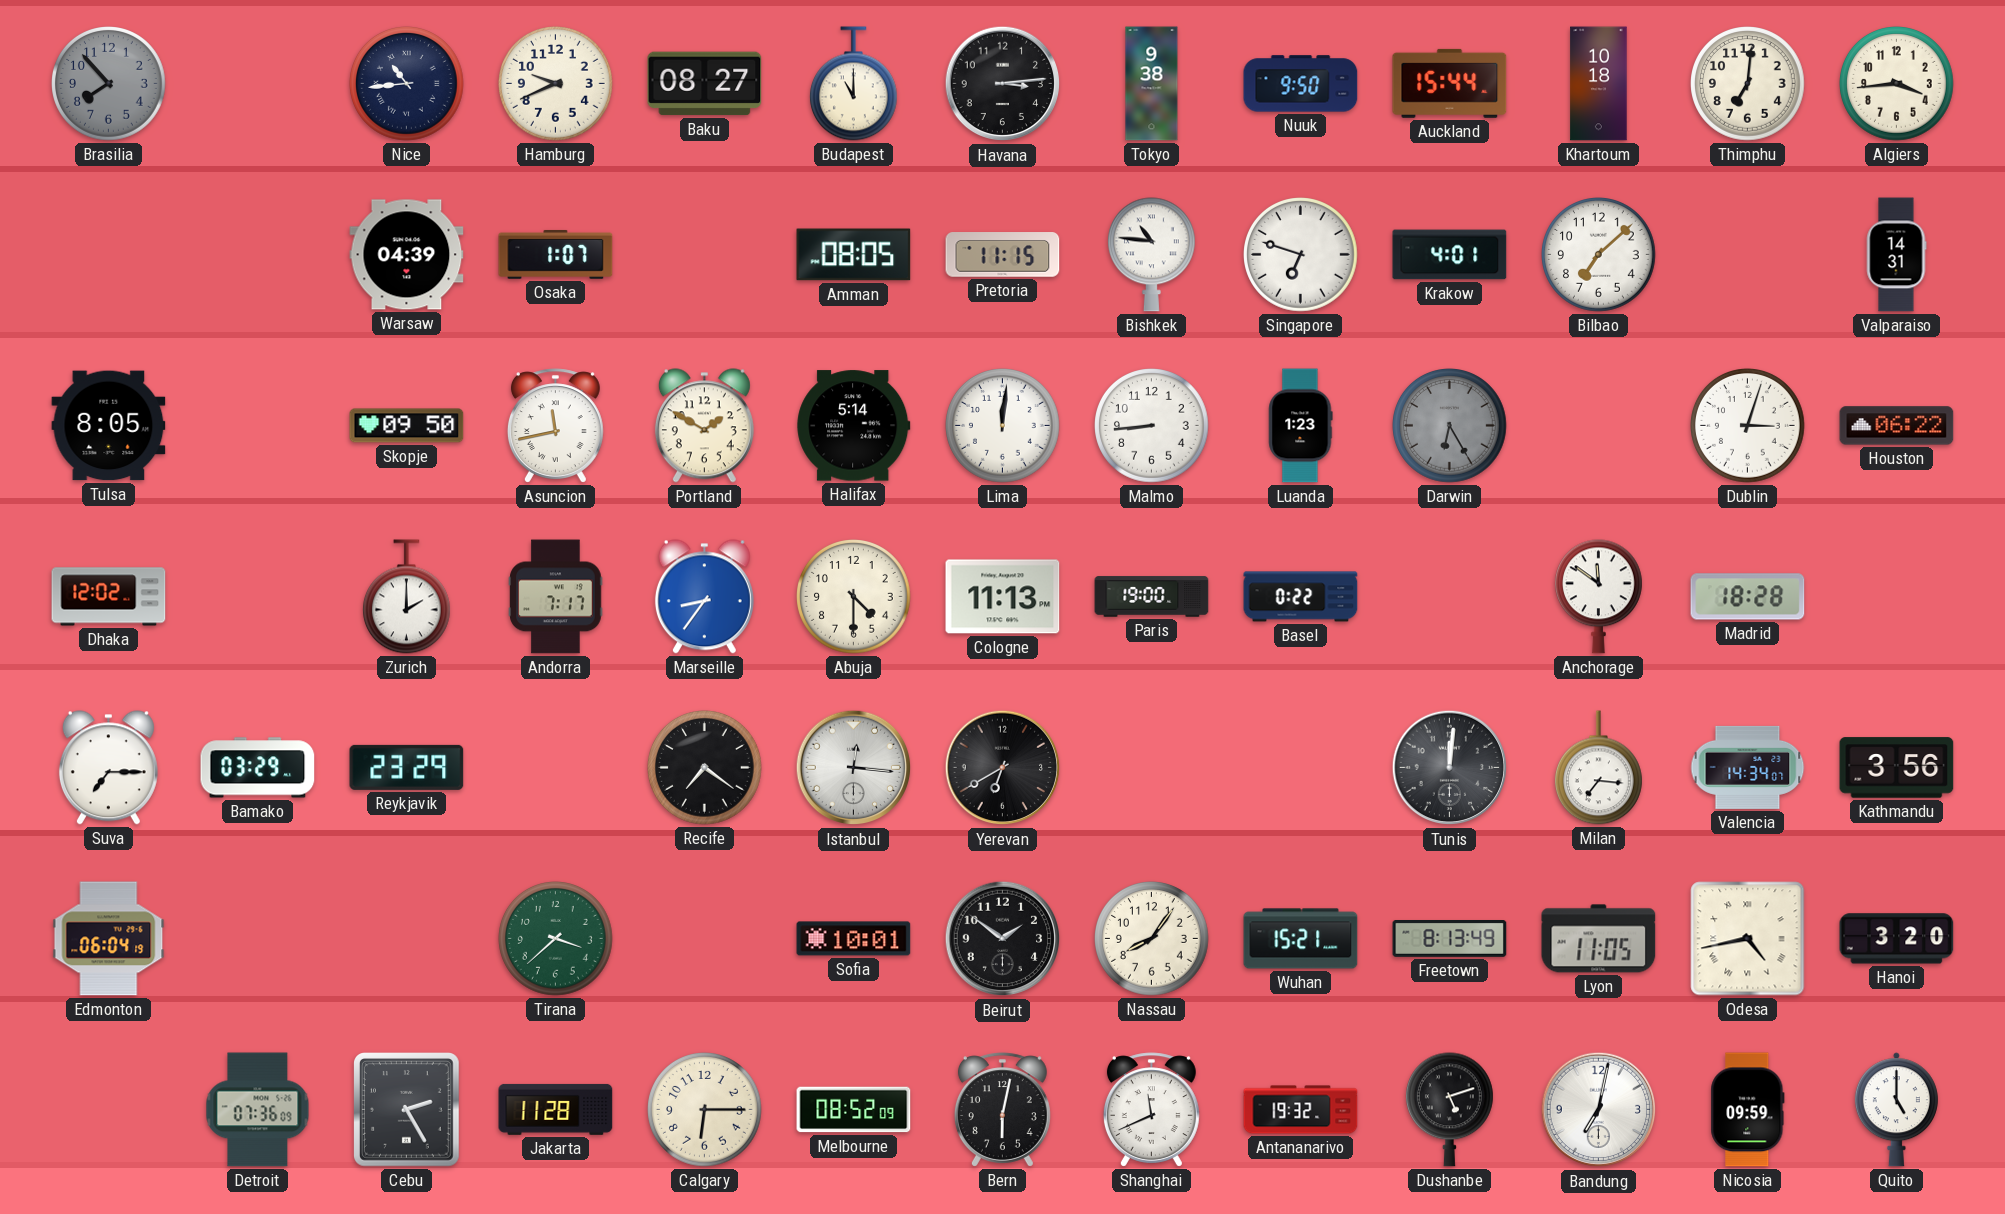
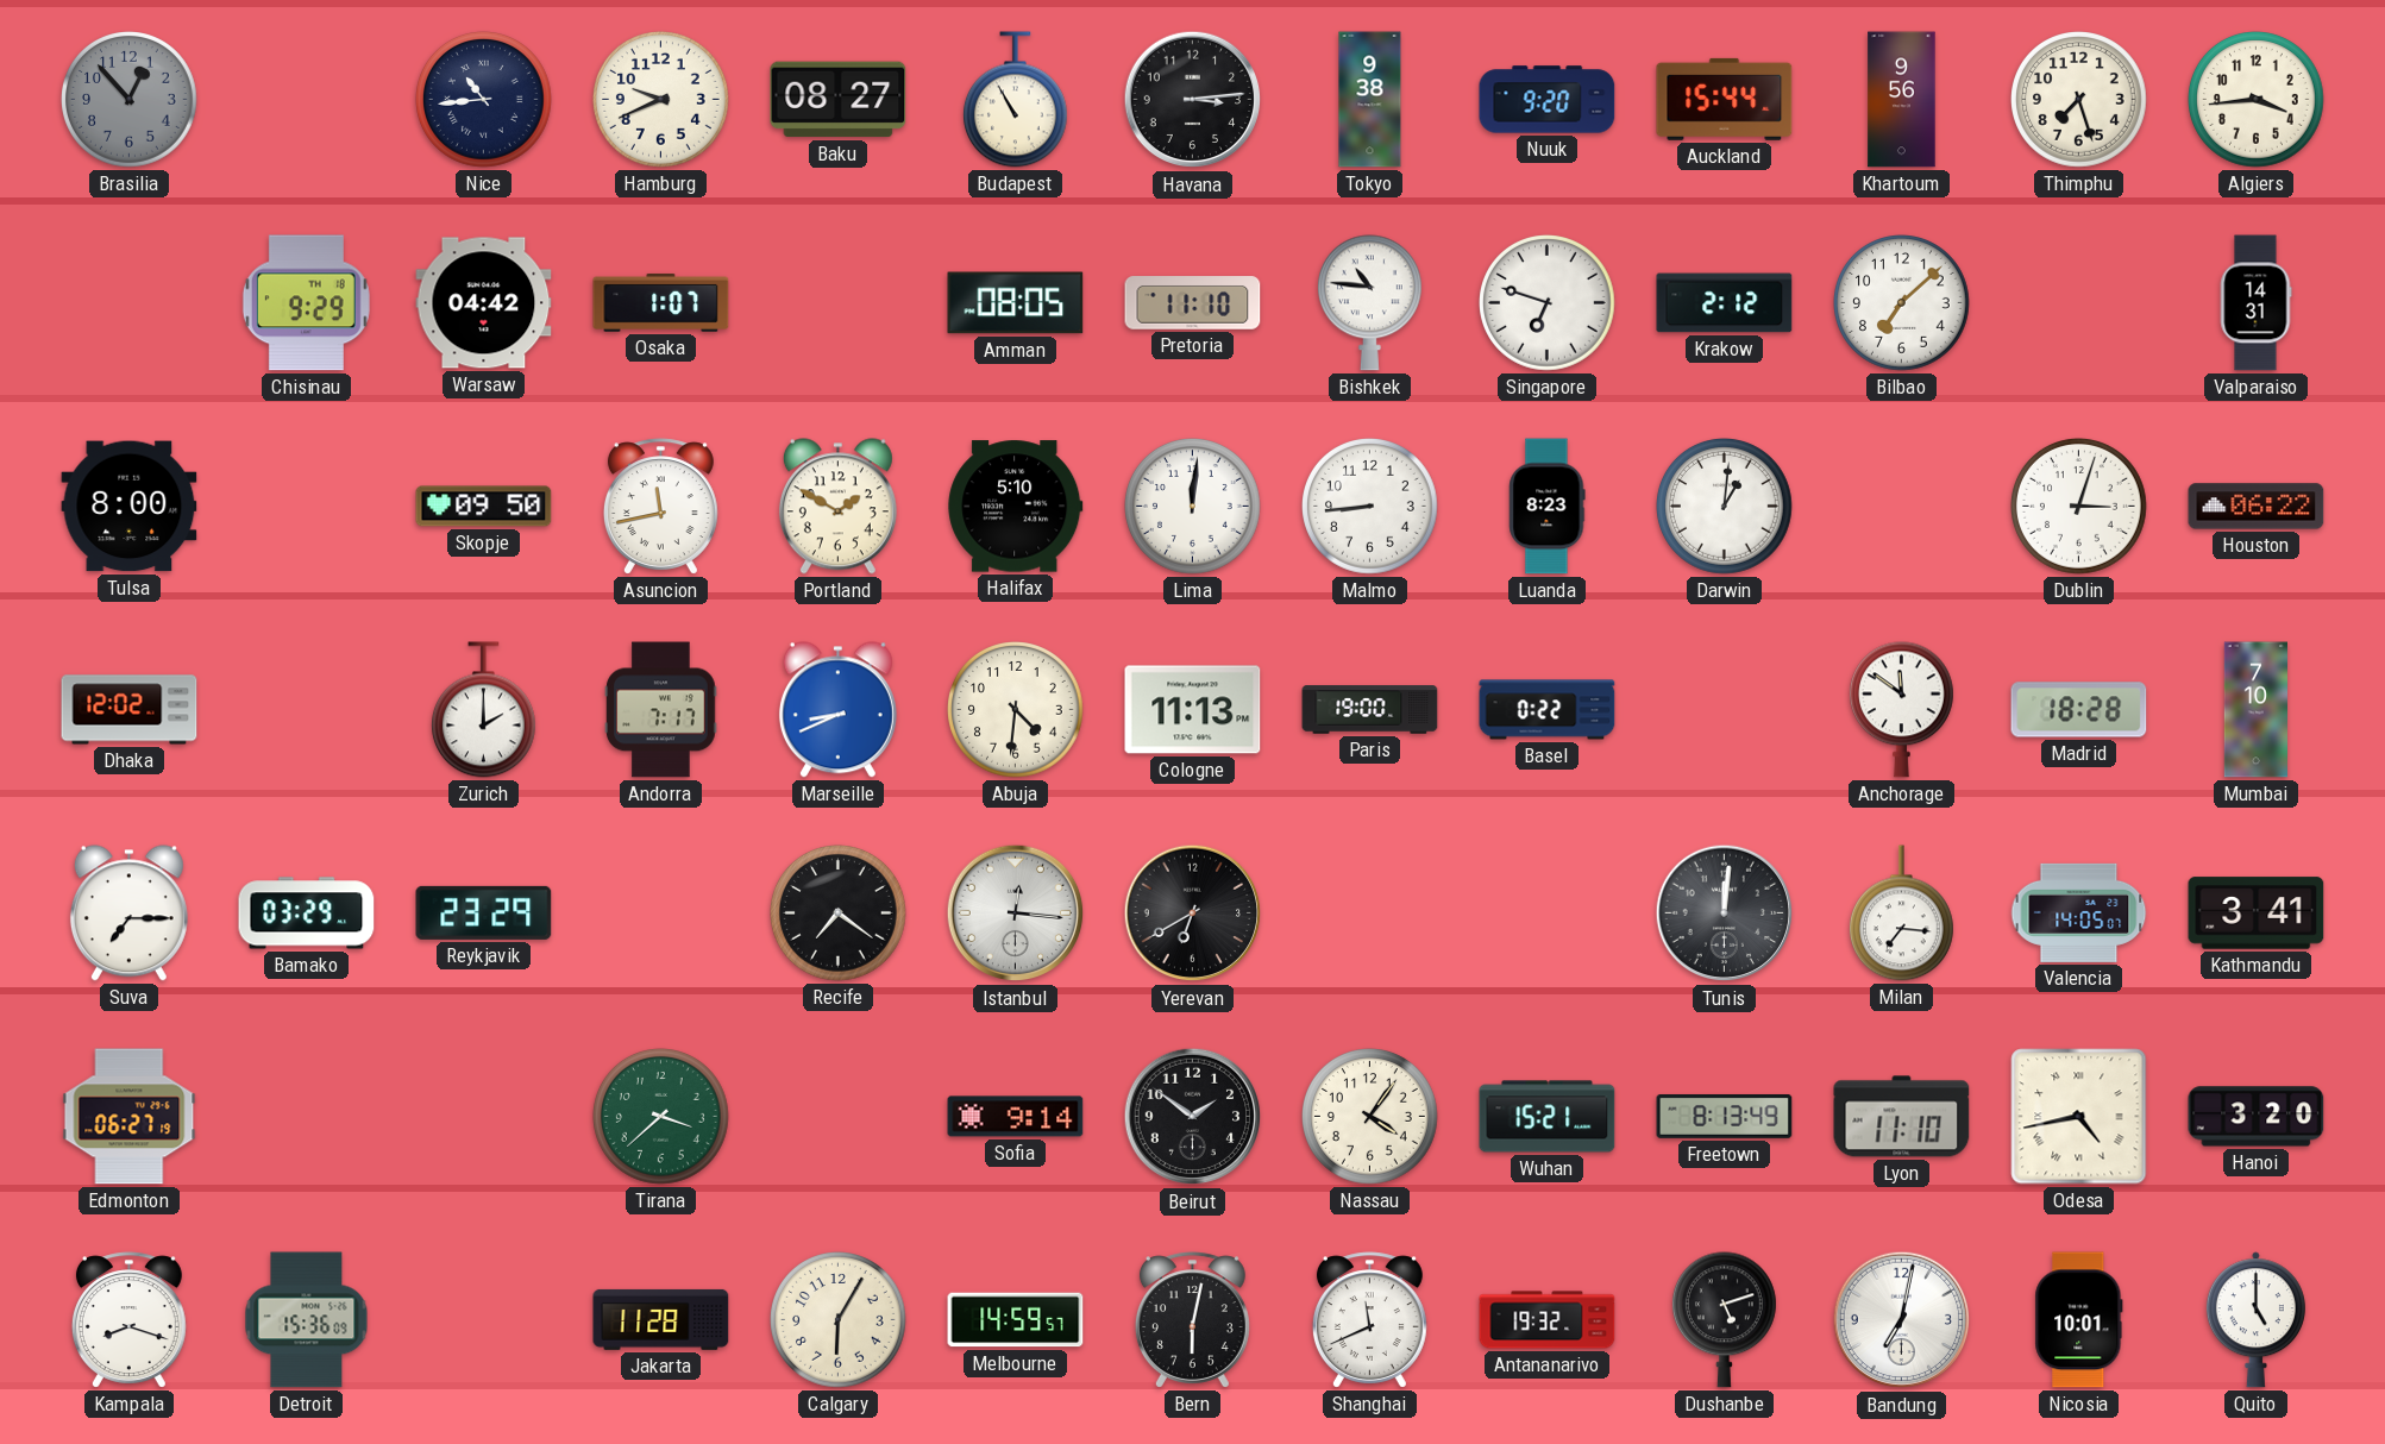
Brasilia: 7:53 -> 12:53 (130, 100)
Budapest: 11:00 -> 10:55 (1015, 100)
Nuuk: 9:50 -> 9:20 (1548, 100)
Khartoum: 10:18 -> 9:56 (1902, 100)
Thimphu: 7:01 -> 7:27 (2079, 100)
Chisinau: none -> 9:29 (306, 303)
Warsaw: 04:39 -> 04:42 (484, 303)
Pretoria: 11:15 -> 11:10 (1193, 303)
Krakow: 4:01 -> 2:12 (1725, 303)
Tulsa: 8:05 -> 8:00 (130, 507)
Halifax: 5:14 -> 5:10 (1016, 507)
Luanda: 1:23 -> 8:23 (1548, 507)
Darwin: 6:25 -> 1:01 (1725, 507)
Darwin dial: grey -> white (1725, 507)
Marseille: 8:36 -> 8:41 (837, 710)
Abuja: 4:30 -> 4:31 (1016, 710)
Mumbai: none -> 7:10 (2257, 710)
Valencia: 14:34 -> 14:05 (2079, 912)
Kathmandu: 3:56 -> 3:41 (2257, 914)
Edmonton: 06:04 -> 06:27 (130, 1117)
Sofia: 10:01 -> 9:14 (1016, 1117)
Nassau: 8:06 -> 4:06 (1370, 1117)
Lyon: 11:05 -> 11:10 (1902, 1117)
Kampala: none -> 8:18 (128, 1320)
Detroit: 07:36 -> 15:36 (307, 1320)
Cebu: 2:25 -> none (407, 1110)
Calgary: 6:15 -> 6:05 (839, 1320)
Melbourne: 08:52 -> 14:59 (1016, 1320)
Nicosia: 09:59 -> 10:01 (2079, 1320)
